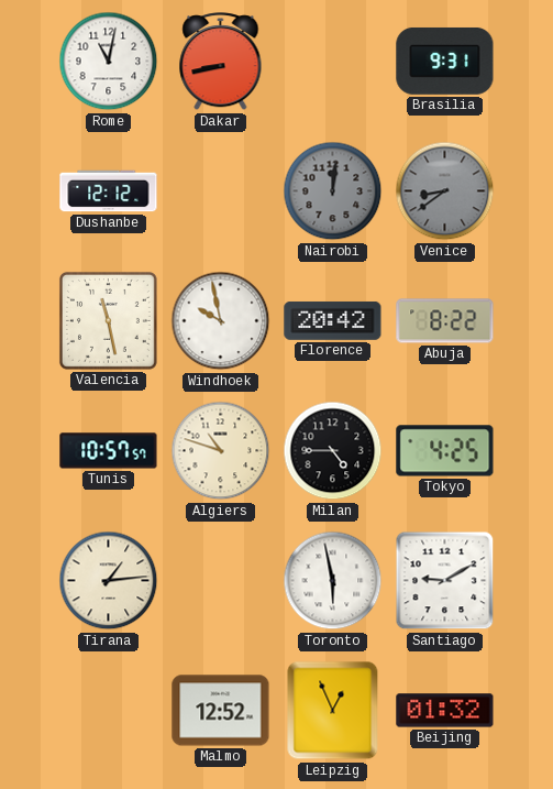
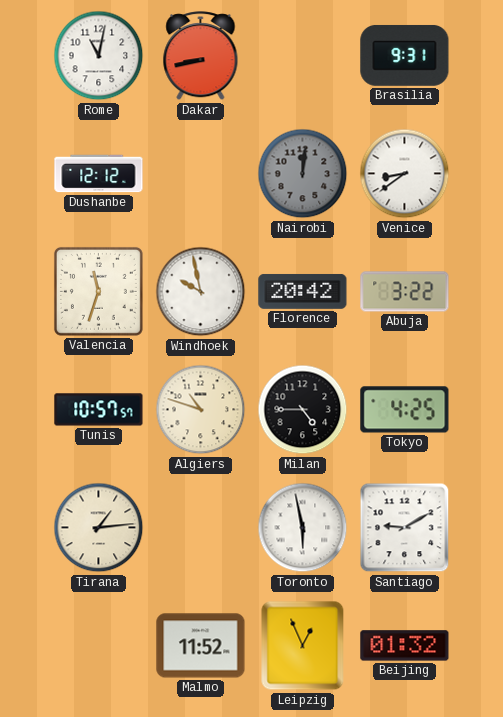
Venice dial: grey -> white (405, 174)
Valencia: 11:28 -> 11:33 (98, 291)
Abuja: 8:22 -> 3:22 (405, 292)
Malmo: 12:52 -> 11:52 (201, 646)
